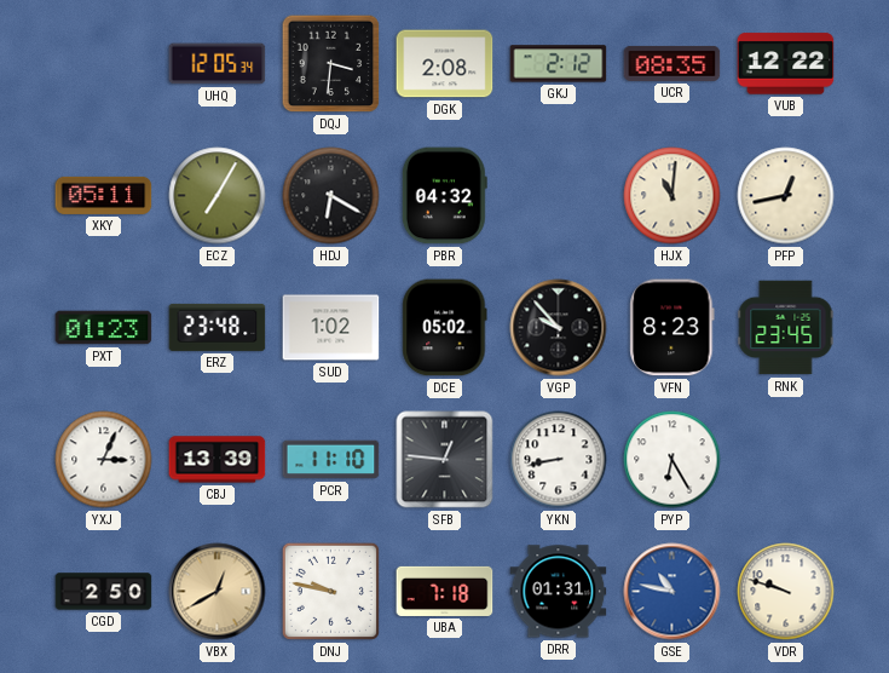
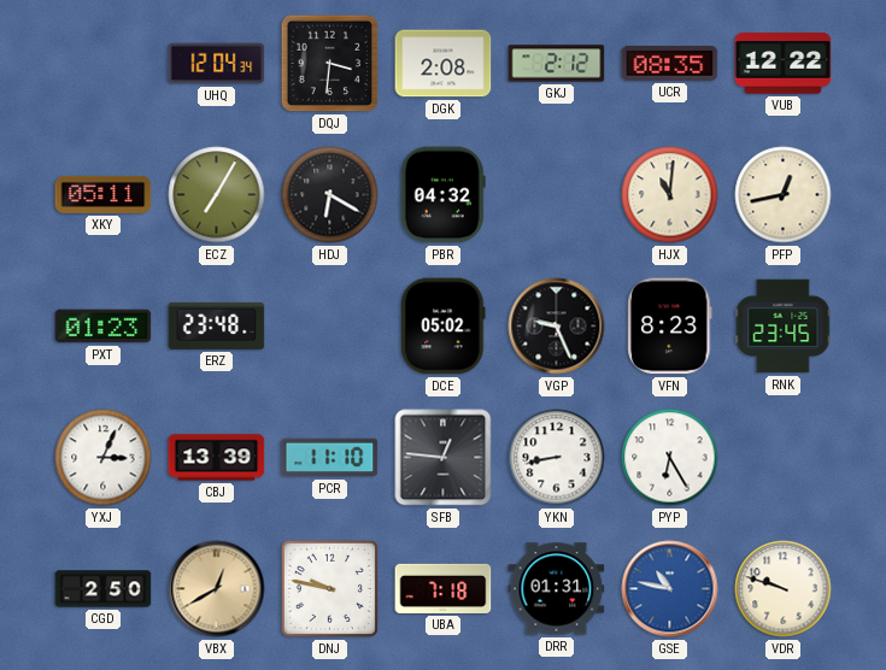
UHQ: 12:05 -> 12:04 (217, 64)
SUD: 1:02 -> none (331, 328)
VGP: 9:53 -> 9:26 (557, 327)
